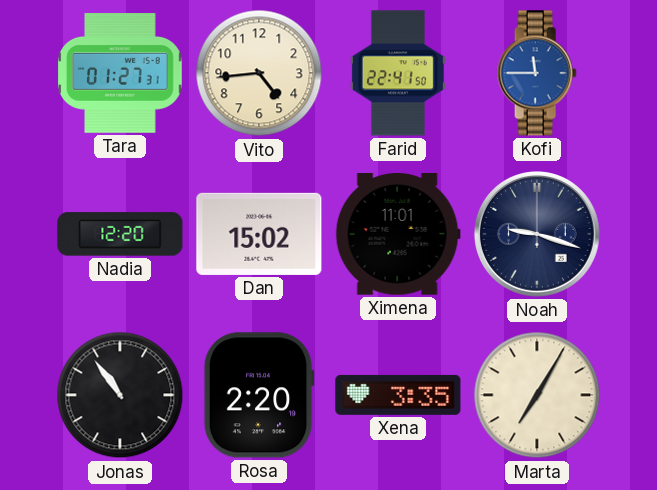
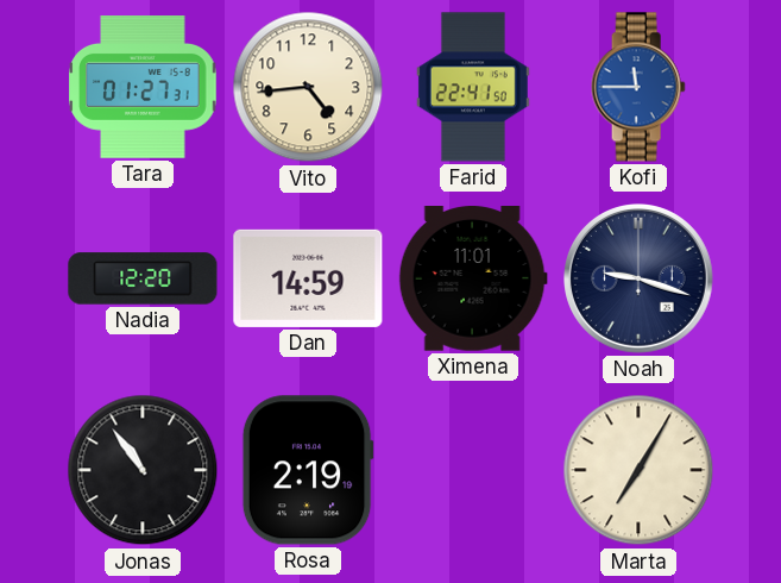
Dan: 15:02 -> 14:59 (308, 278)
Rosa: 2:20 -> 2:19 (308, 470)
Xena: 3:35 -> none (398, 395)
